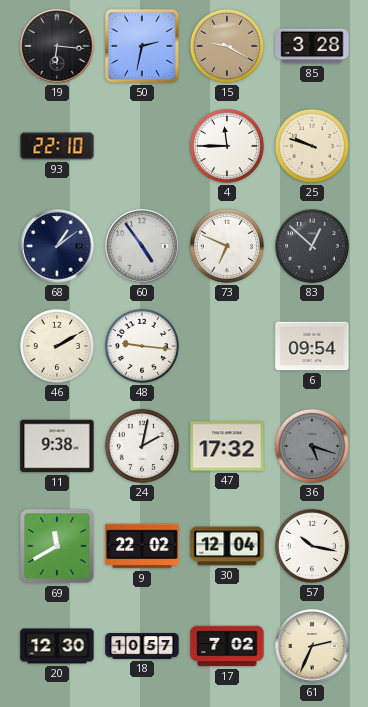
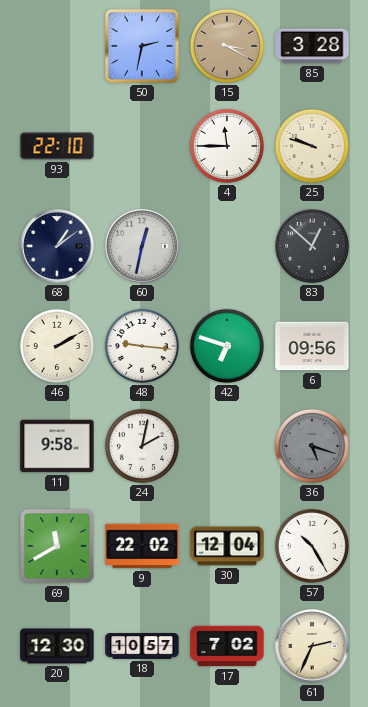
19: 6:16 -> none (57, 46)
15: 9:20 -> 3:20 (227, 46)
60: 4:54 -> 12:32 (142, 246)
73: 6:49 -> none (227, 246)
42: none -> 6:48 (227, 346)
6: 09:54 -> 09:56 (312, 346)
11: 9:38 -> 9:58 (57, 446)
47: 17:32 -> none (227, 446)
57: 10:17 -> 10:25 (312, 546)
